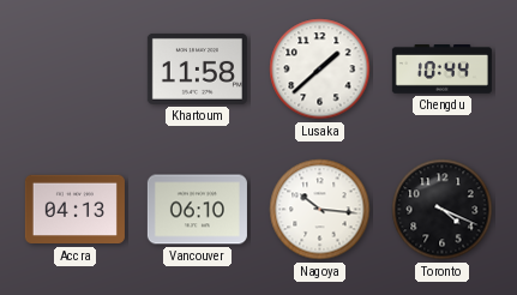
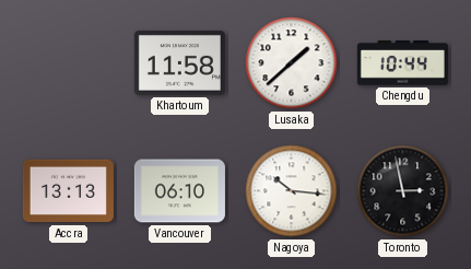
Accra: 04:13 -> 13:13 (68, 191)
Toronto: 4:19 -> 2:58 (403, 191)
